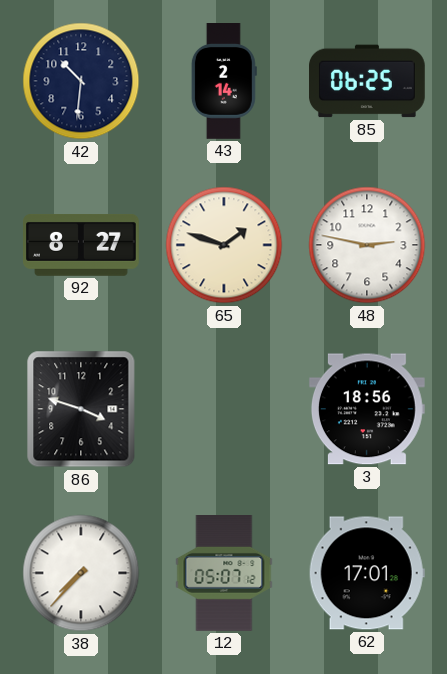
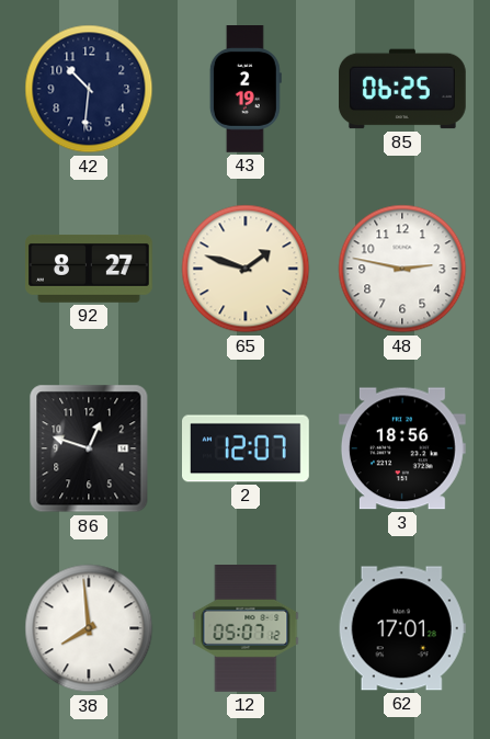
43: 2:14 -> 2:19 (246, 90)
86: 3:48 -> 12:48 (89, 448)
2: none -> 12:07 (247, 448)
38: 7:37 -> 7:59 (89, 628)
